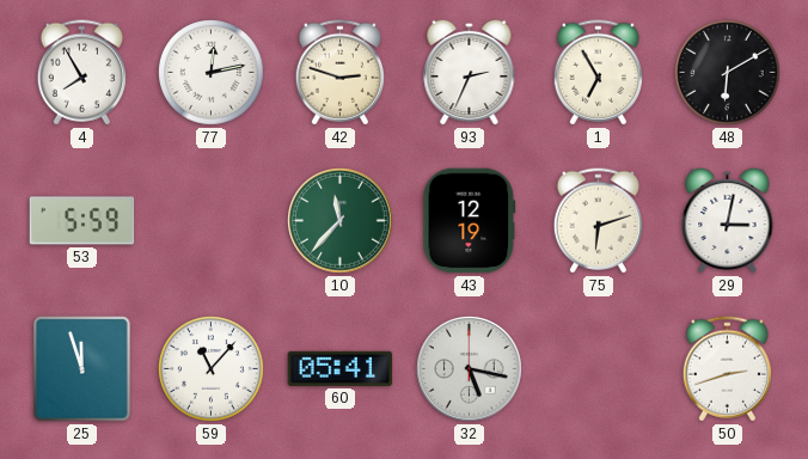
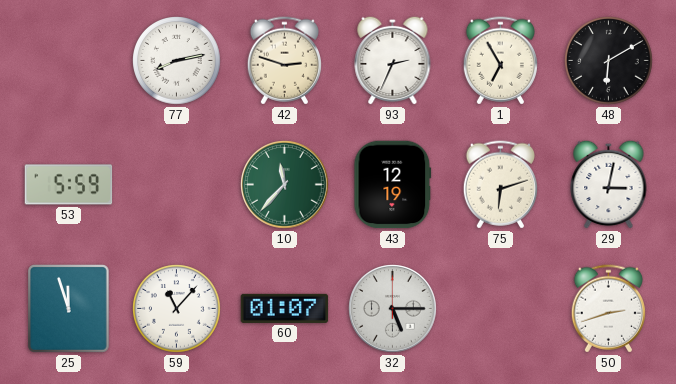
4: 7:55 -> none (81, 73)
77: 12:13 -> 8:13 (177, 61)
60: 05:41 -> 01:07 (285, 308)
32: 5:17 -> 5:15 (393, 309)
